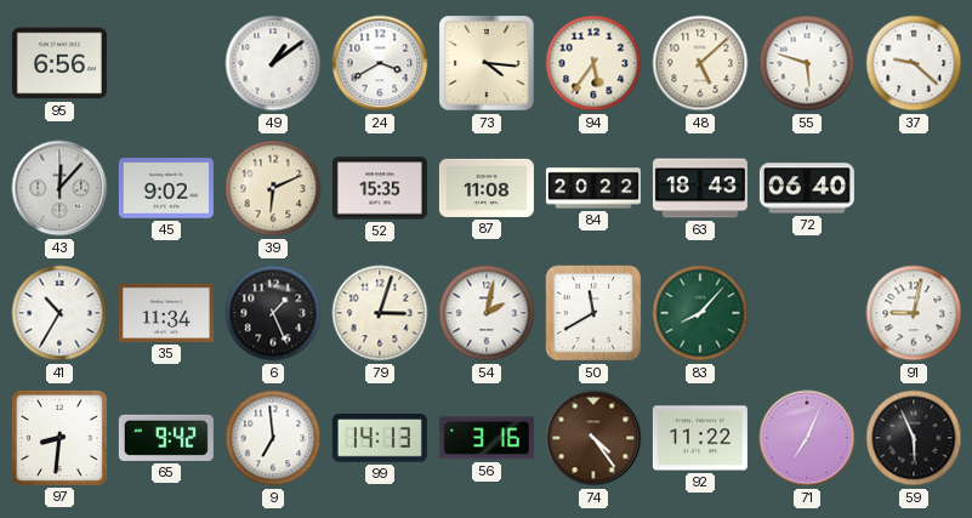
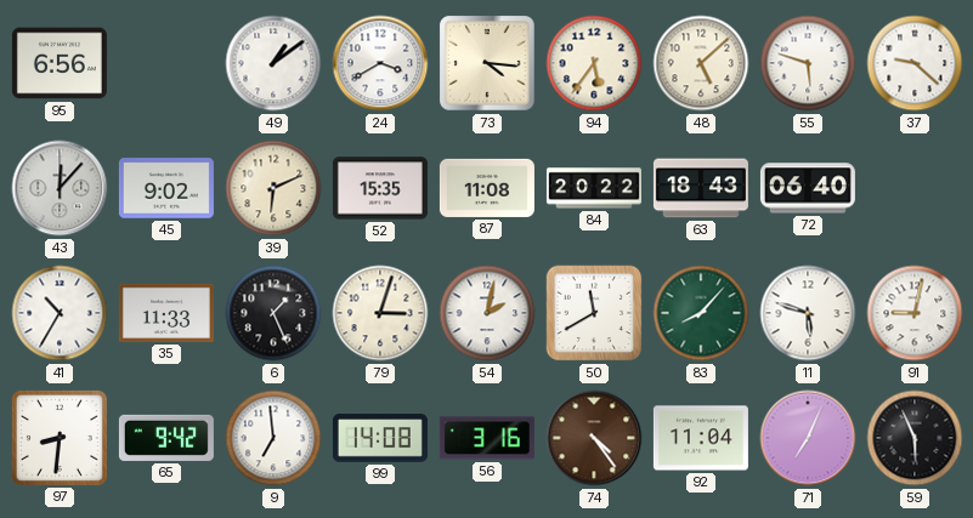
35: 11:34 -> 11:33 (166, 313)
11: none -> 5:48 (808, 313)
99: 14:13 -> 14:08 (380, 438)
92: 11:22 -> 11:04 (701, 438)
